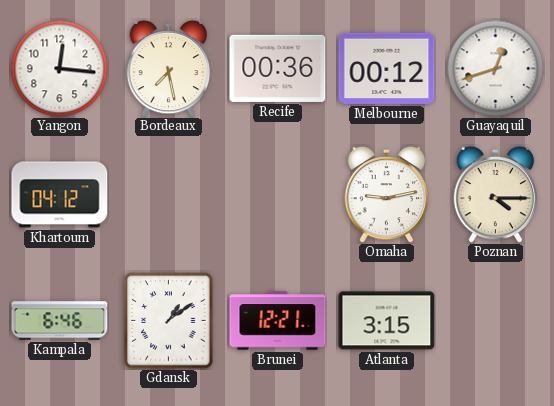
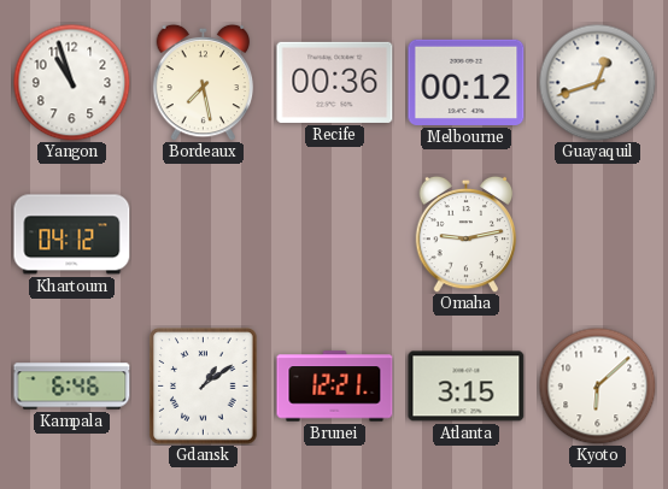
Yangon: 12:16 -> 10:57 (71, 82)
Poznan: 4:15 -> none (496, 194)
Kyoto: none -> 6:08 (597, 385)
